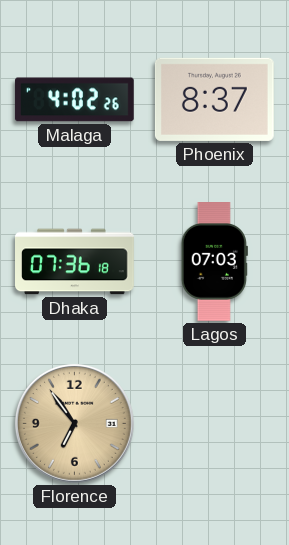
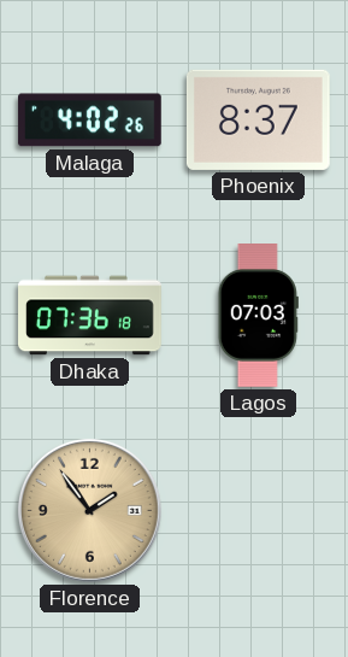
Florence: 6:54 -> 1:54 (89, 510)
